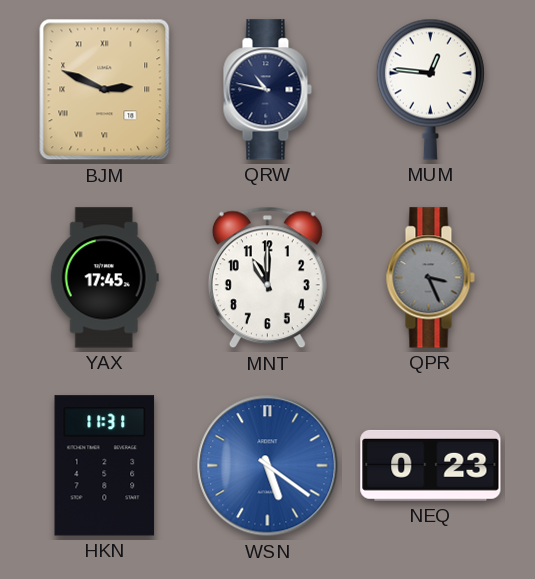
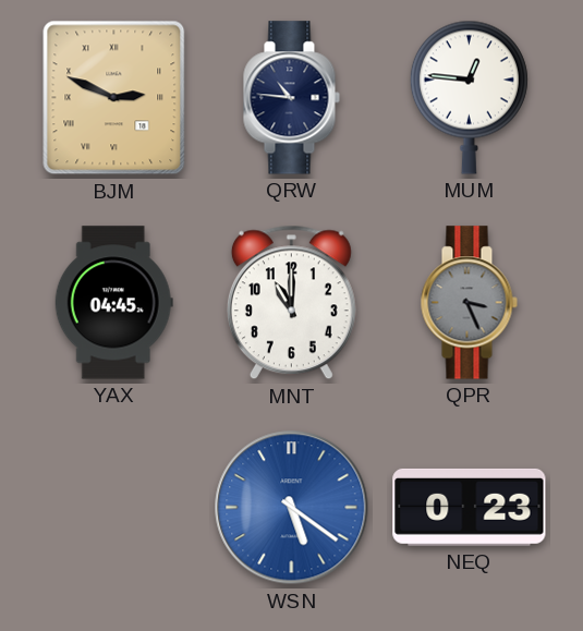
QRW: 10:47 -> 10:46 (291, 98)
YAX: 17:45 -> 04:45 (113, 303)
HKN: 11:31 -> none (105, 466)
